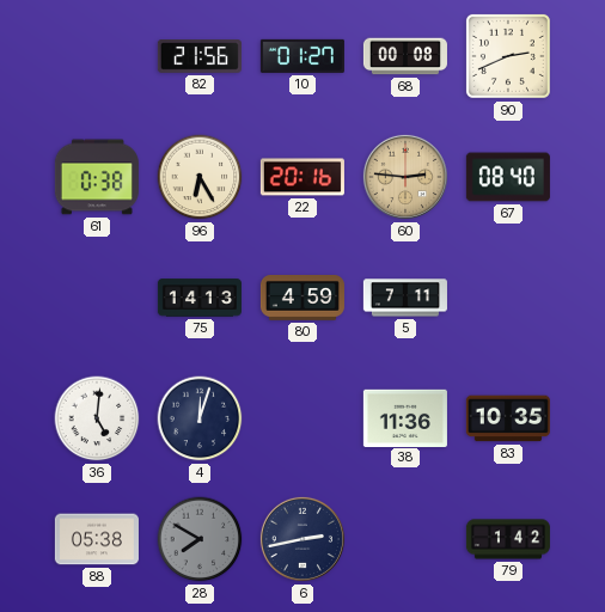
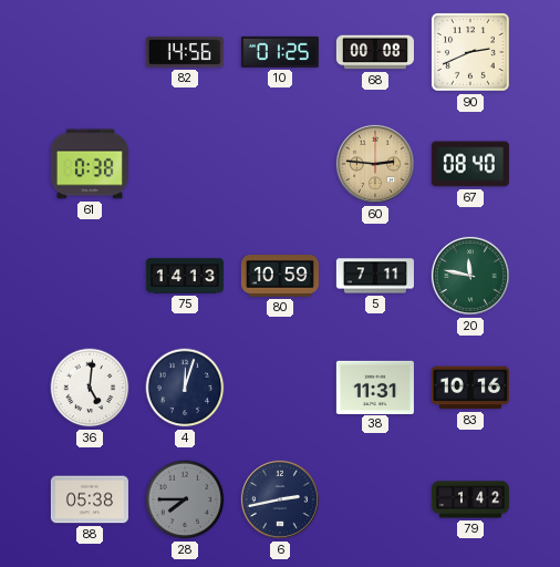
82: 21:56 -> 14:56 (185, 53)
10: 01:27 -> 01:25 (280, 52)
96: 6:25 -> none (200, 177)
22: 20:16 -> none (302, 177)
80: 4:59 -> 10:59 (280, 277)
20: none -> 11:47 (470, 276)
38: 11:36 -> 11:31 (375, 386)
83: 10:35 -> 10:16 (470, 388)
28: 7:50 -> 7:45 (185, 499)
